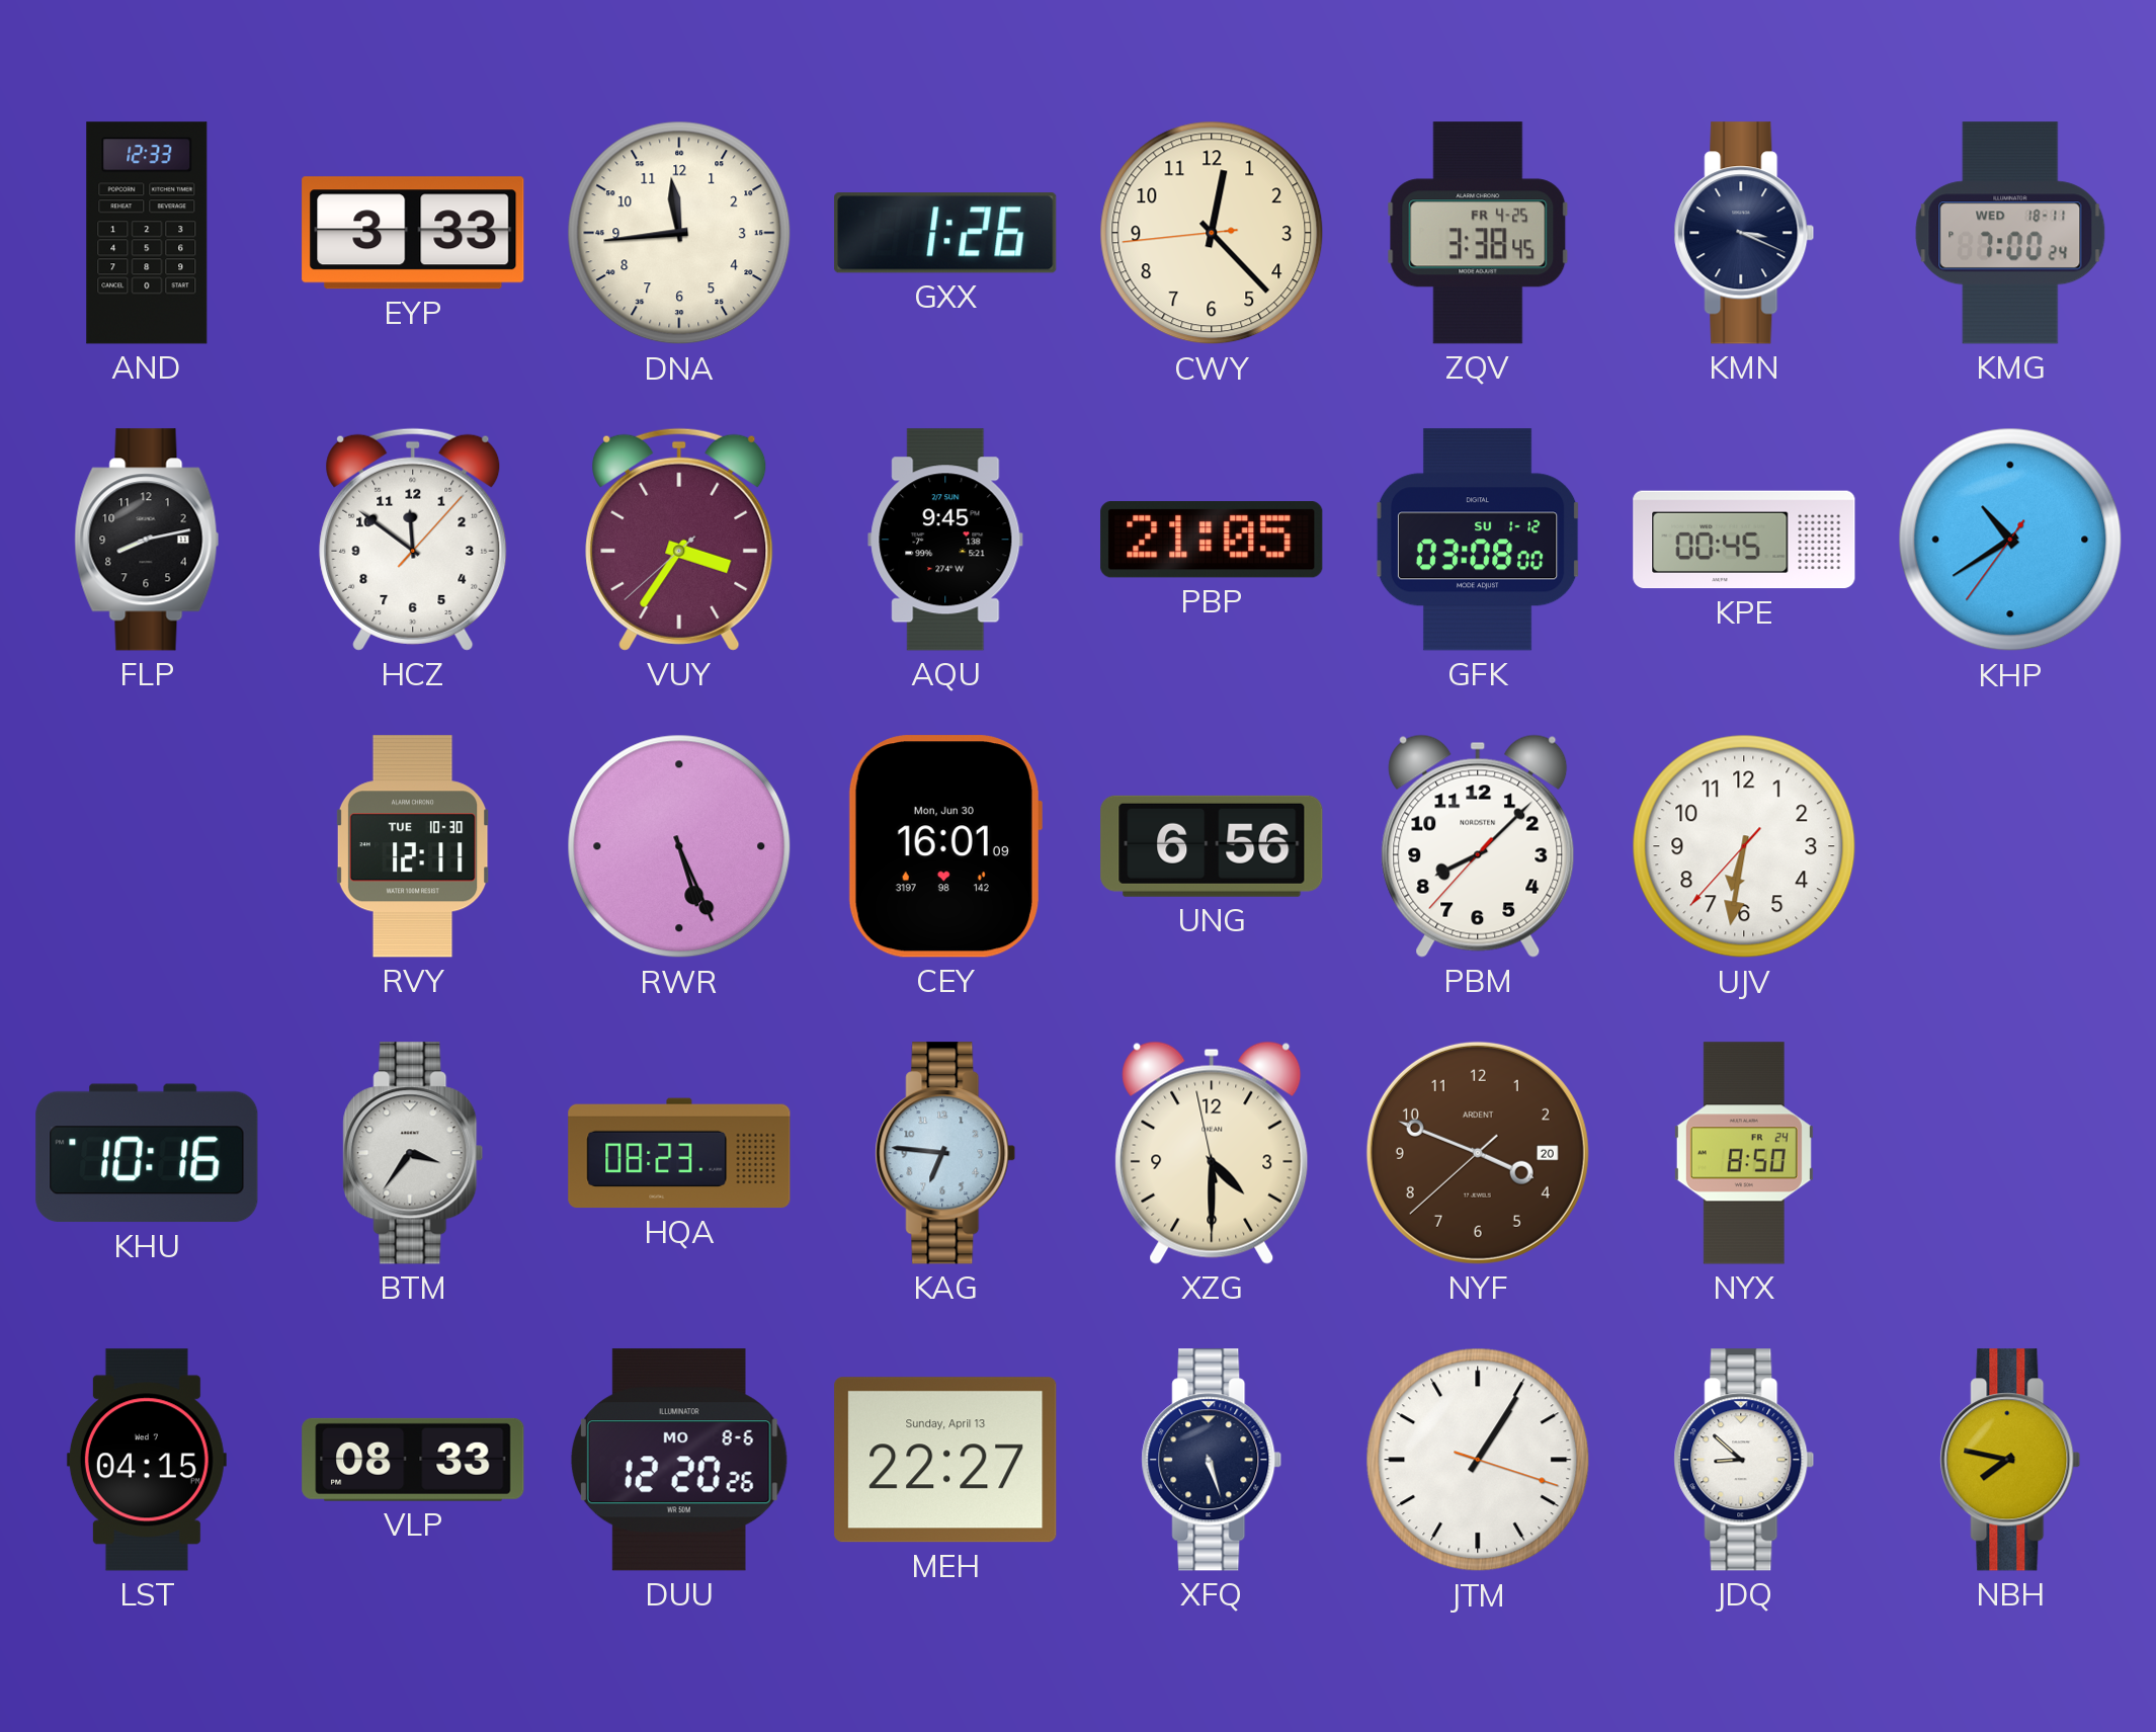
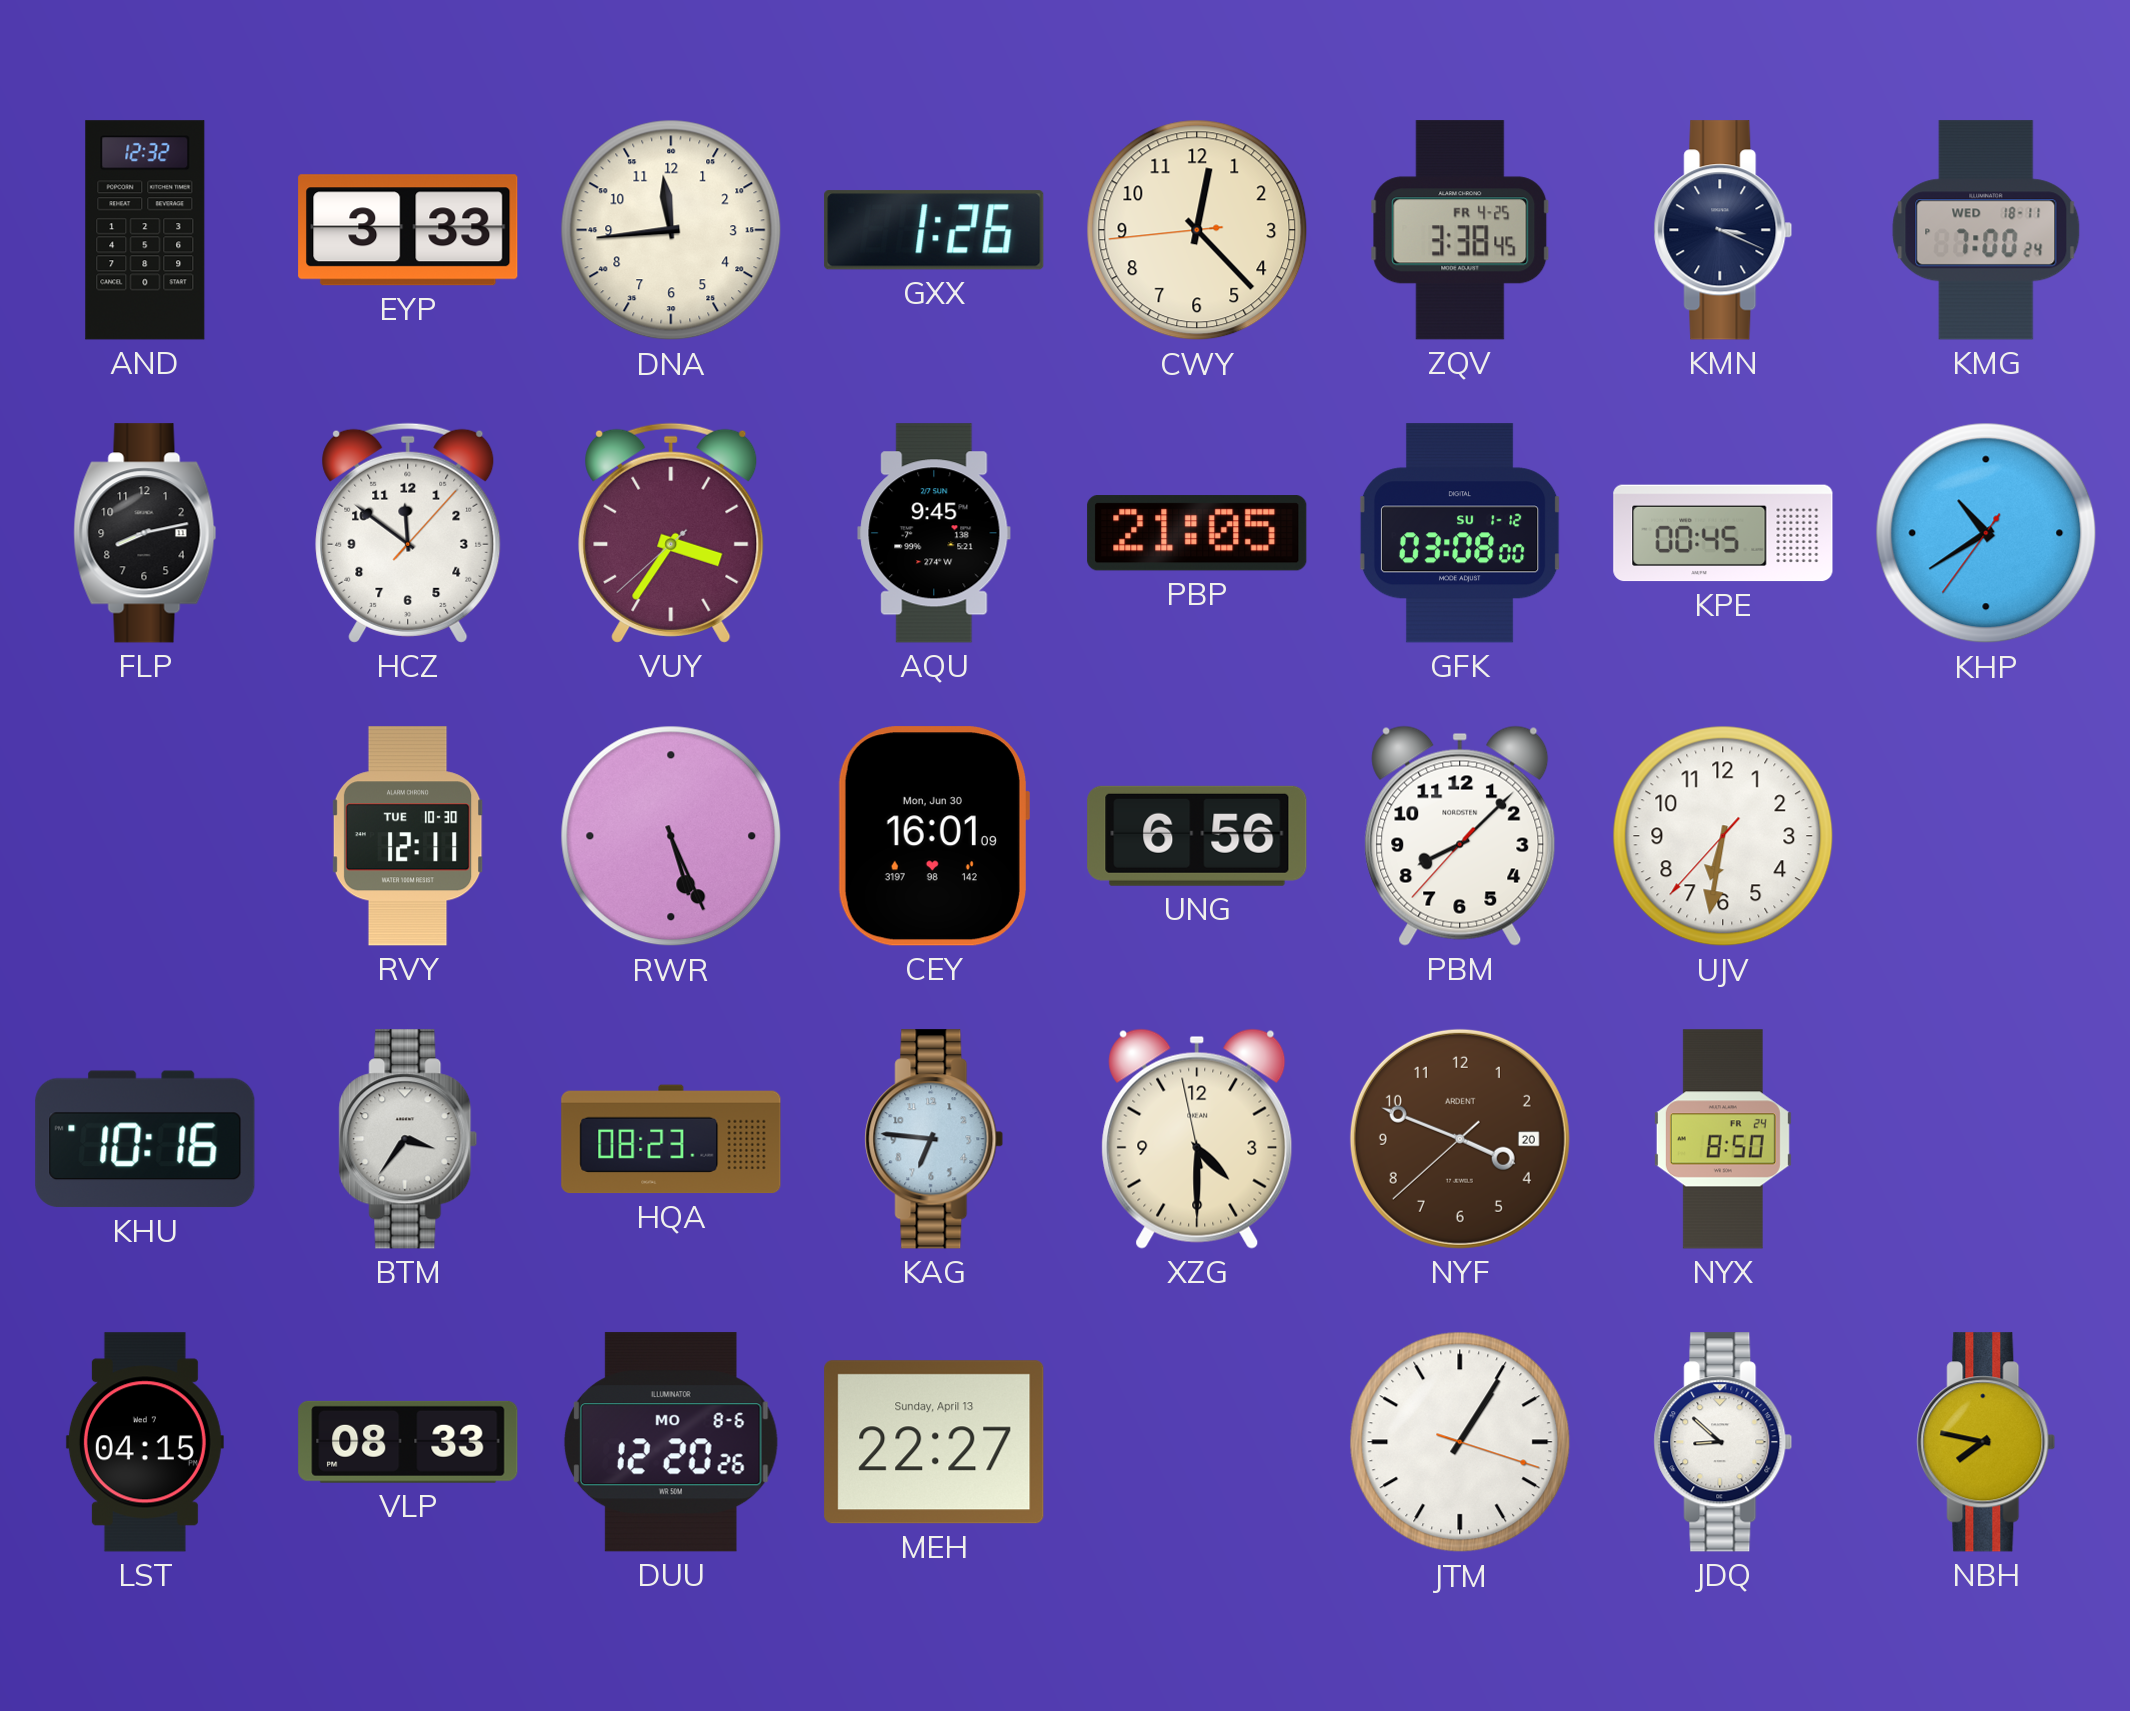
AND: 12:33 -> 12:32 (145, 230)
XFQ: 5:27 -> none (1212, 1460)
